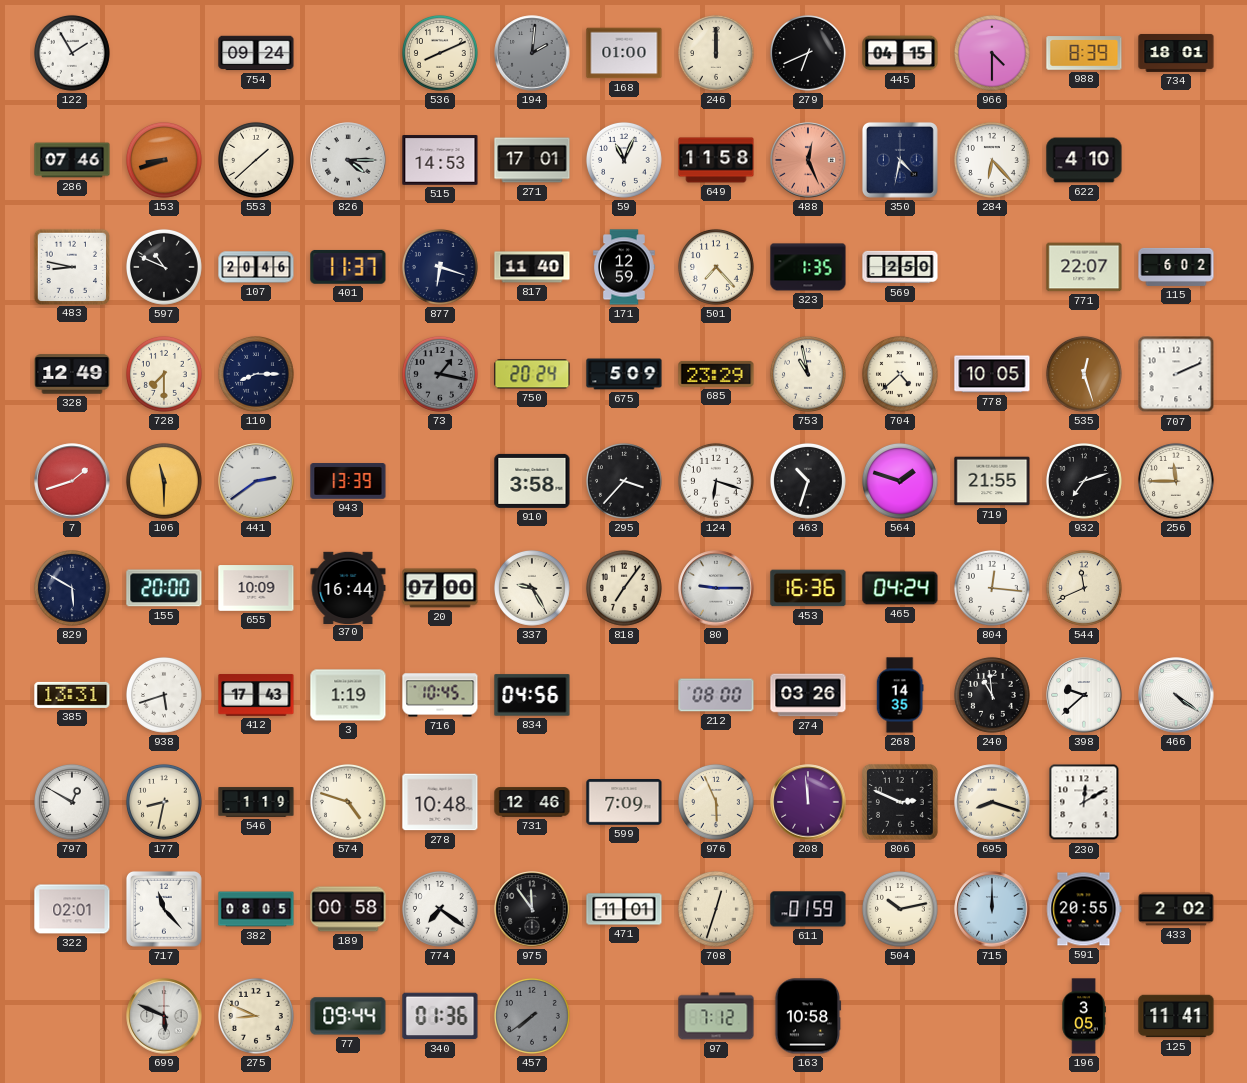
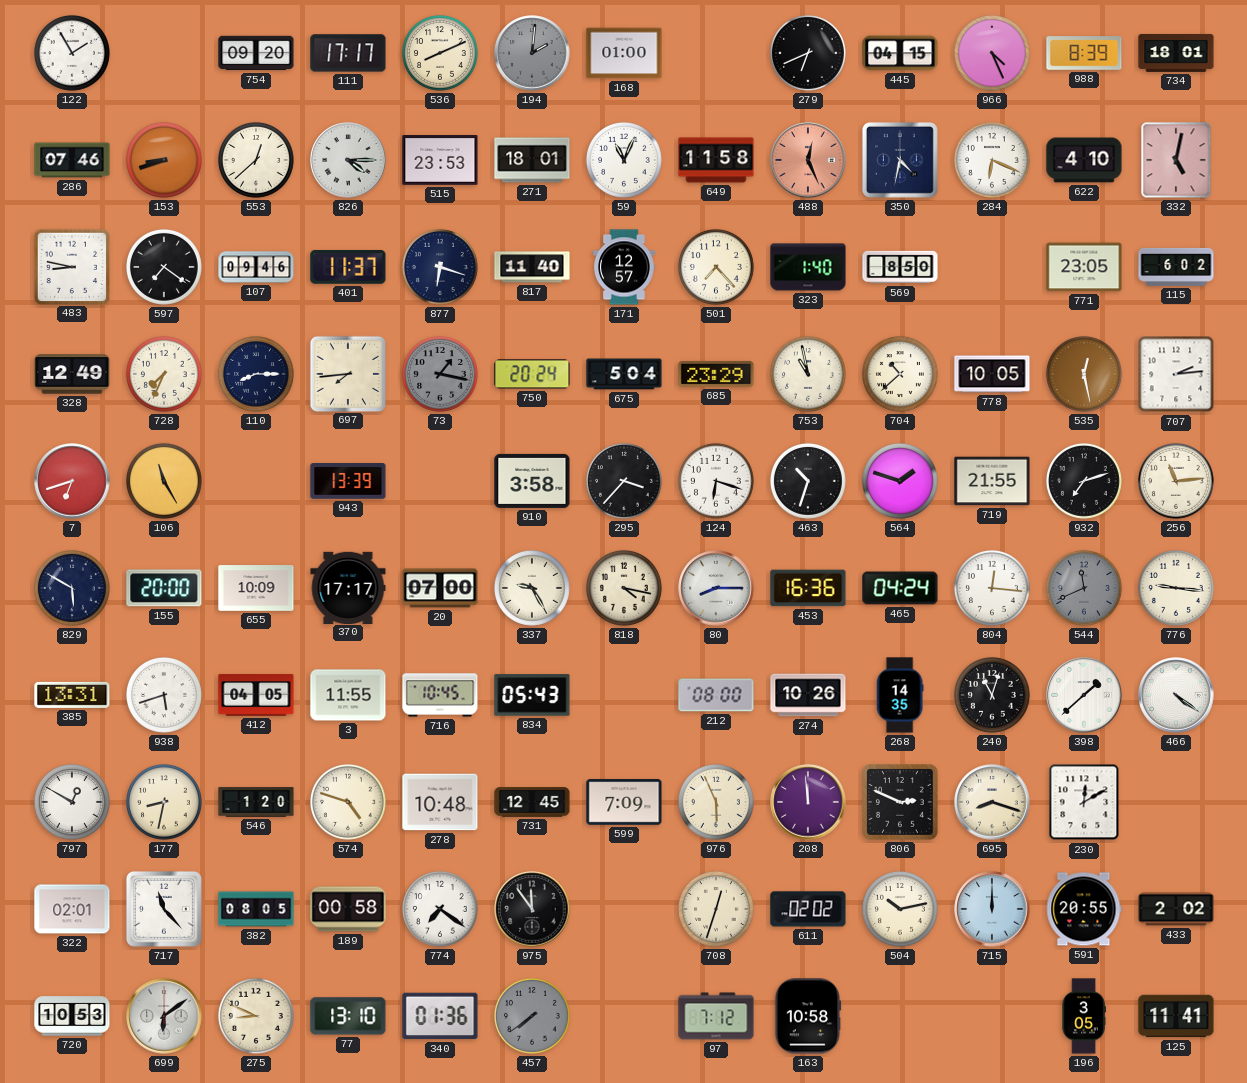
754: 09:24 -> 09:20 (256, 53)
111: none -> 17:17 (348, 53)
246: 12:00 -> none (716, 53)
966: 4:30 -> 4:26 (992, 53)
553: 1:38 -> 12:38 (256, 160)
515: 14:53 -> 23:53 (440, 160)
271: 17:01 -> 18:01 (532, 160)
284: 6:23 -> 6:19 (992, 160)
332: none -> 5:02 (1176, 160)
597: 10:49 -> 7:21 (164, 267)
107: 20:46 -> 09:46 (256, 267)
171: 12:59 -> 12:57 (624, 267)
323: 1:35 -> 1:40 (808, 267)
569: 2:50 -> 8:50 (900, 267)
771: 22:07 -> 23:05 (1084, 267)
728: 7:30 -> 7:34 (164, 374)
697: none -> 7:44 (347, 373)
675: 5:09 -> 5:04 (624, 374)
704: 4:38 -> 10:38 (900, 374)
535: 12:27 -> 12:28 (1084, 374)
707: 2:11 -> 2:14 (1176, 374)
7: 1:42 -> 6:42 (72, 481)
106: 11:30 -> 11:25 (164, 481)
441: 2:39 -> none (256, 481)
256: 11:45 -> 11:14 (1176, 481)
370: 16:44 -> 17:17 (348, 587)
818: 7:06 -> 4:17 (624, 588)
80: 9:15 -> 8:15 (716, 588)
544 dial: cream -> grey (1084, 588)
776: none -> 9:16 (1176, 588)
412: 17:43 -> 04:05 (256, 695)
3: 1:19 -> 11:55 (348, 695)
834: 04:56 -> 05:43 (532, 695)
274: 03:26 -> 10:26 (808, 695)
240: 10:59 -> 11:03 (992, 695)
398: 9:38 -> 1:38 (1084, 695)
546: 1:19 -> 1:20 (256, 802)
731: 12:46 -> 12:45 (532, 802)
471: 11:01 -> none (624, 909)
611: 01:59 -> 02:02 (808, 909)
720: none -> 10:53 (72, 1016)
699: 5:49 -> 6:09 (164, 1016)
77: 09:44 -> 13:10 (348, 1016)
